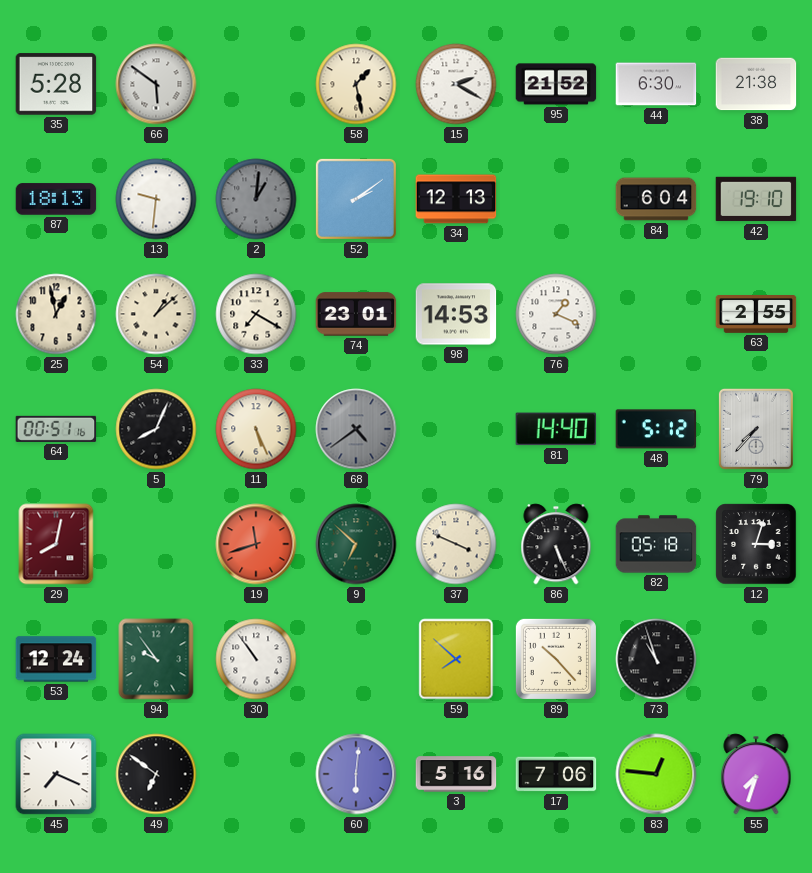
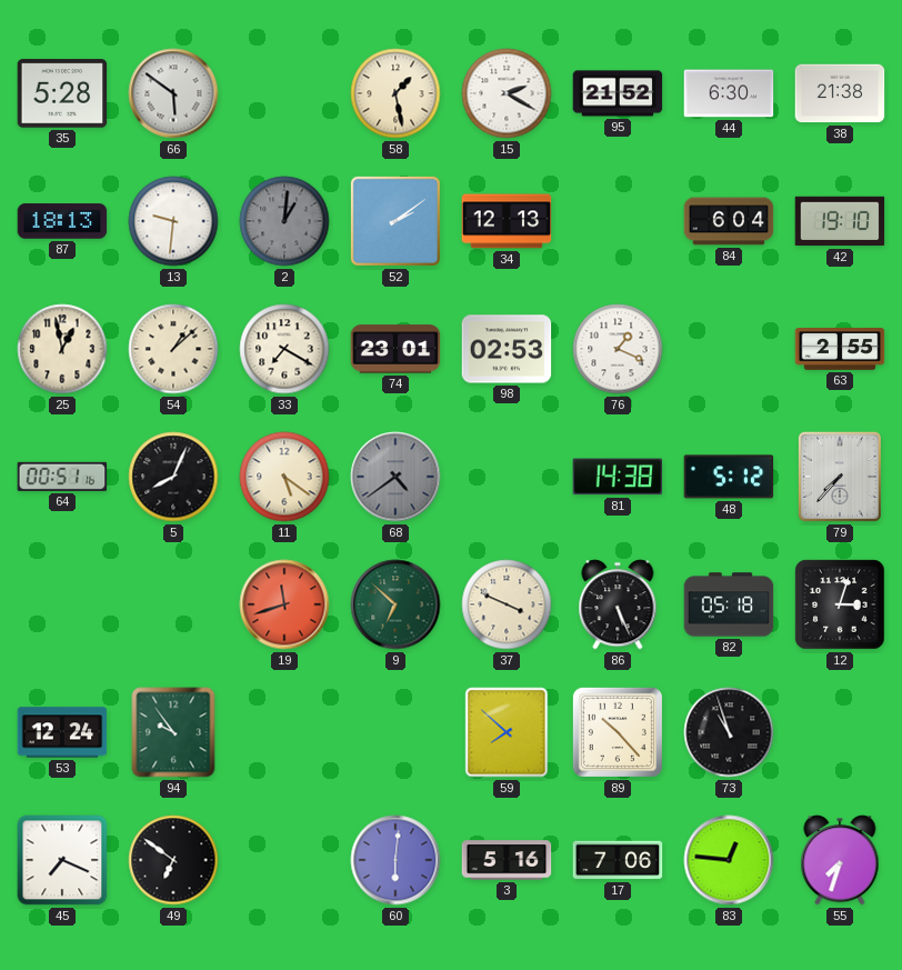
98: 14:53 -> 02:53 (507, 349)
11: 5:26 -> 5:21 (284, 477)
81: 14:40 -> 14:38 (618, 477)
29: 8:02 -> none (56, 544)
30: 10:54 -> none (256, 659)
